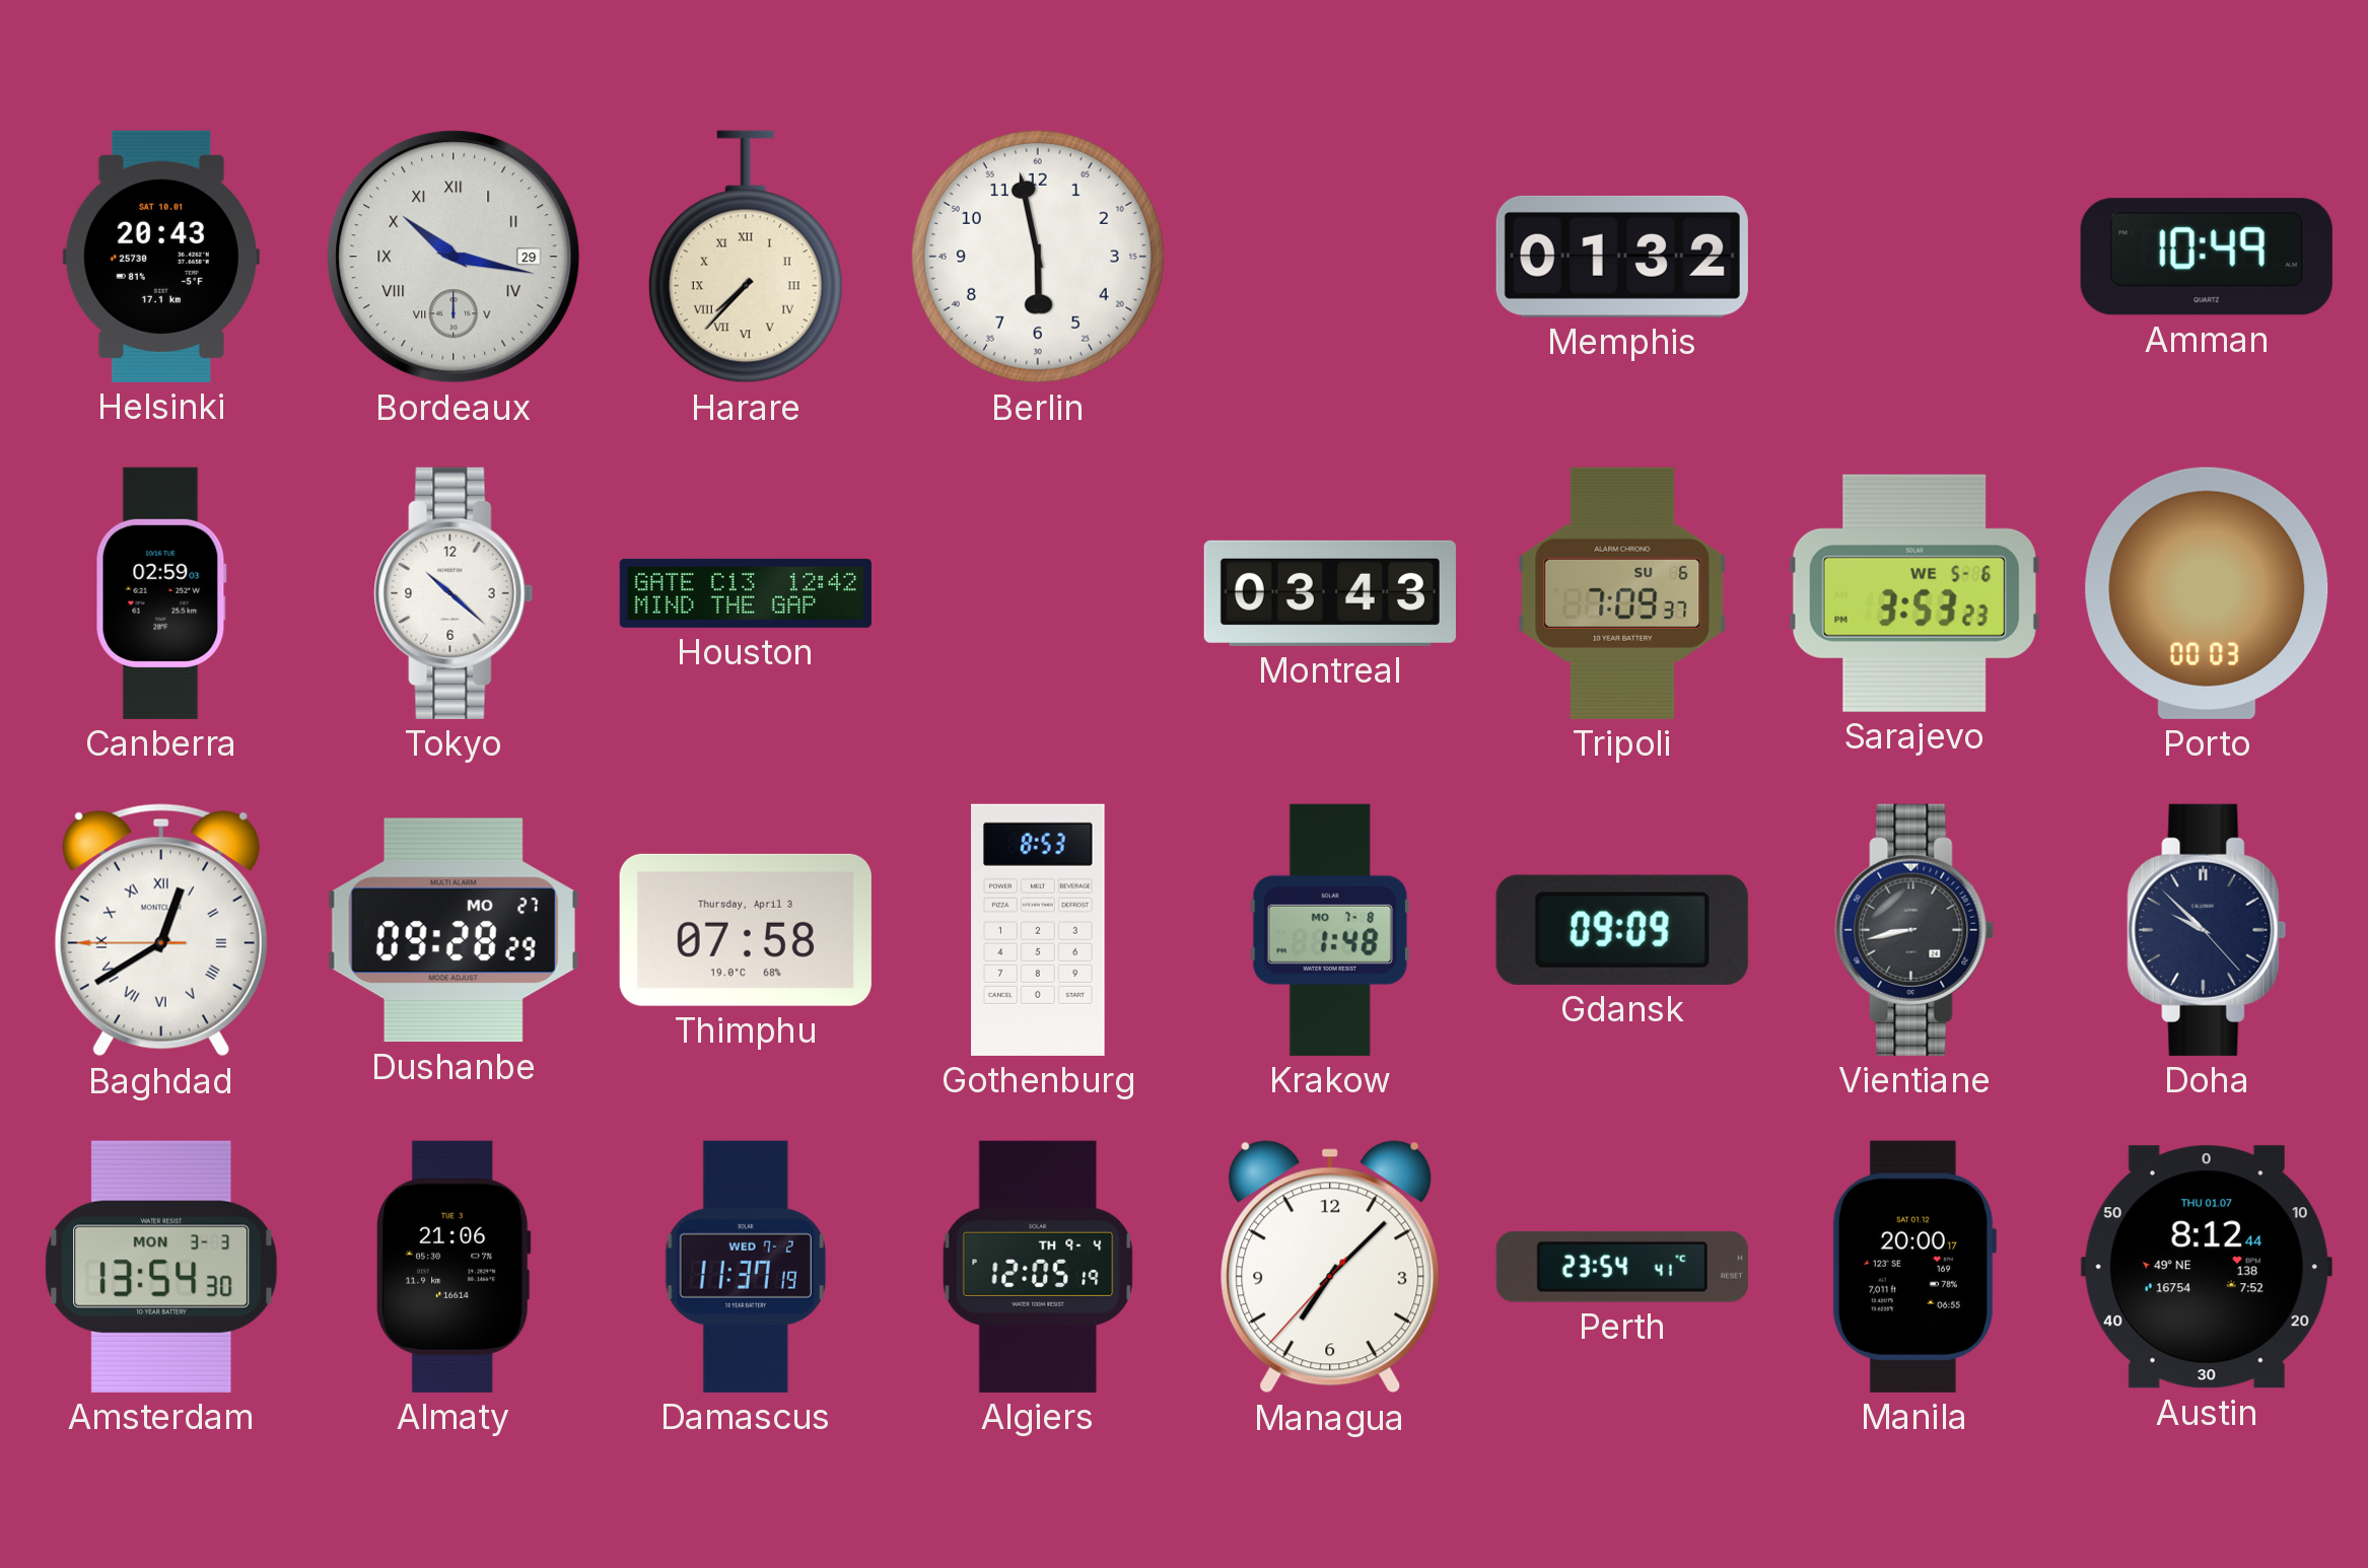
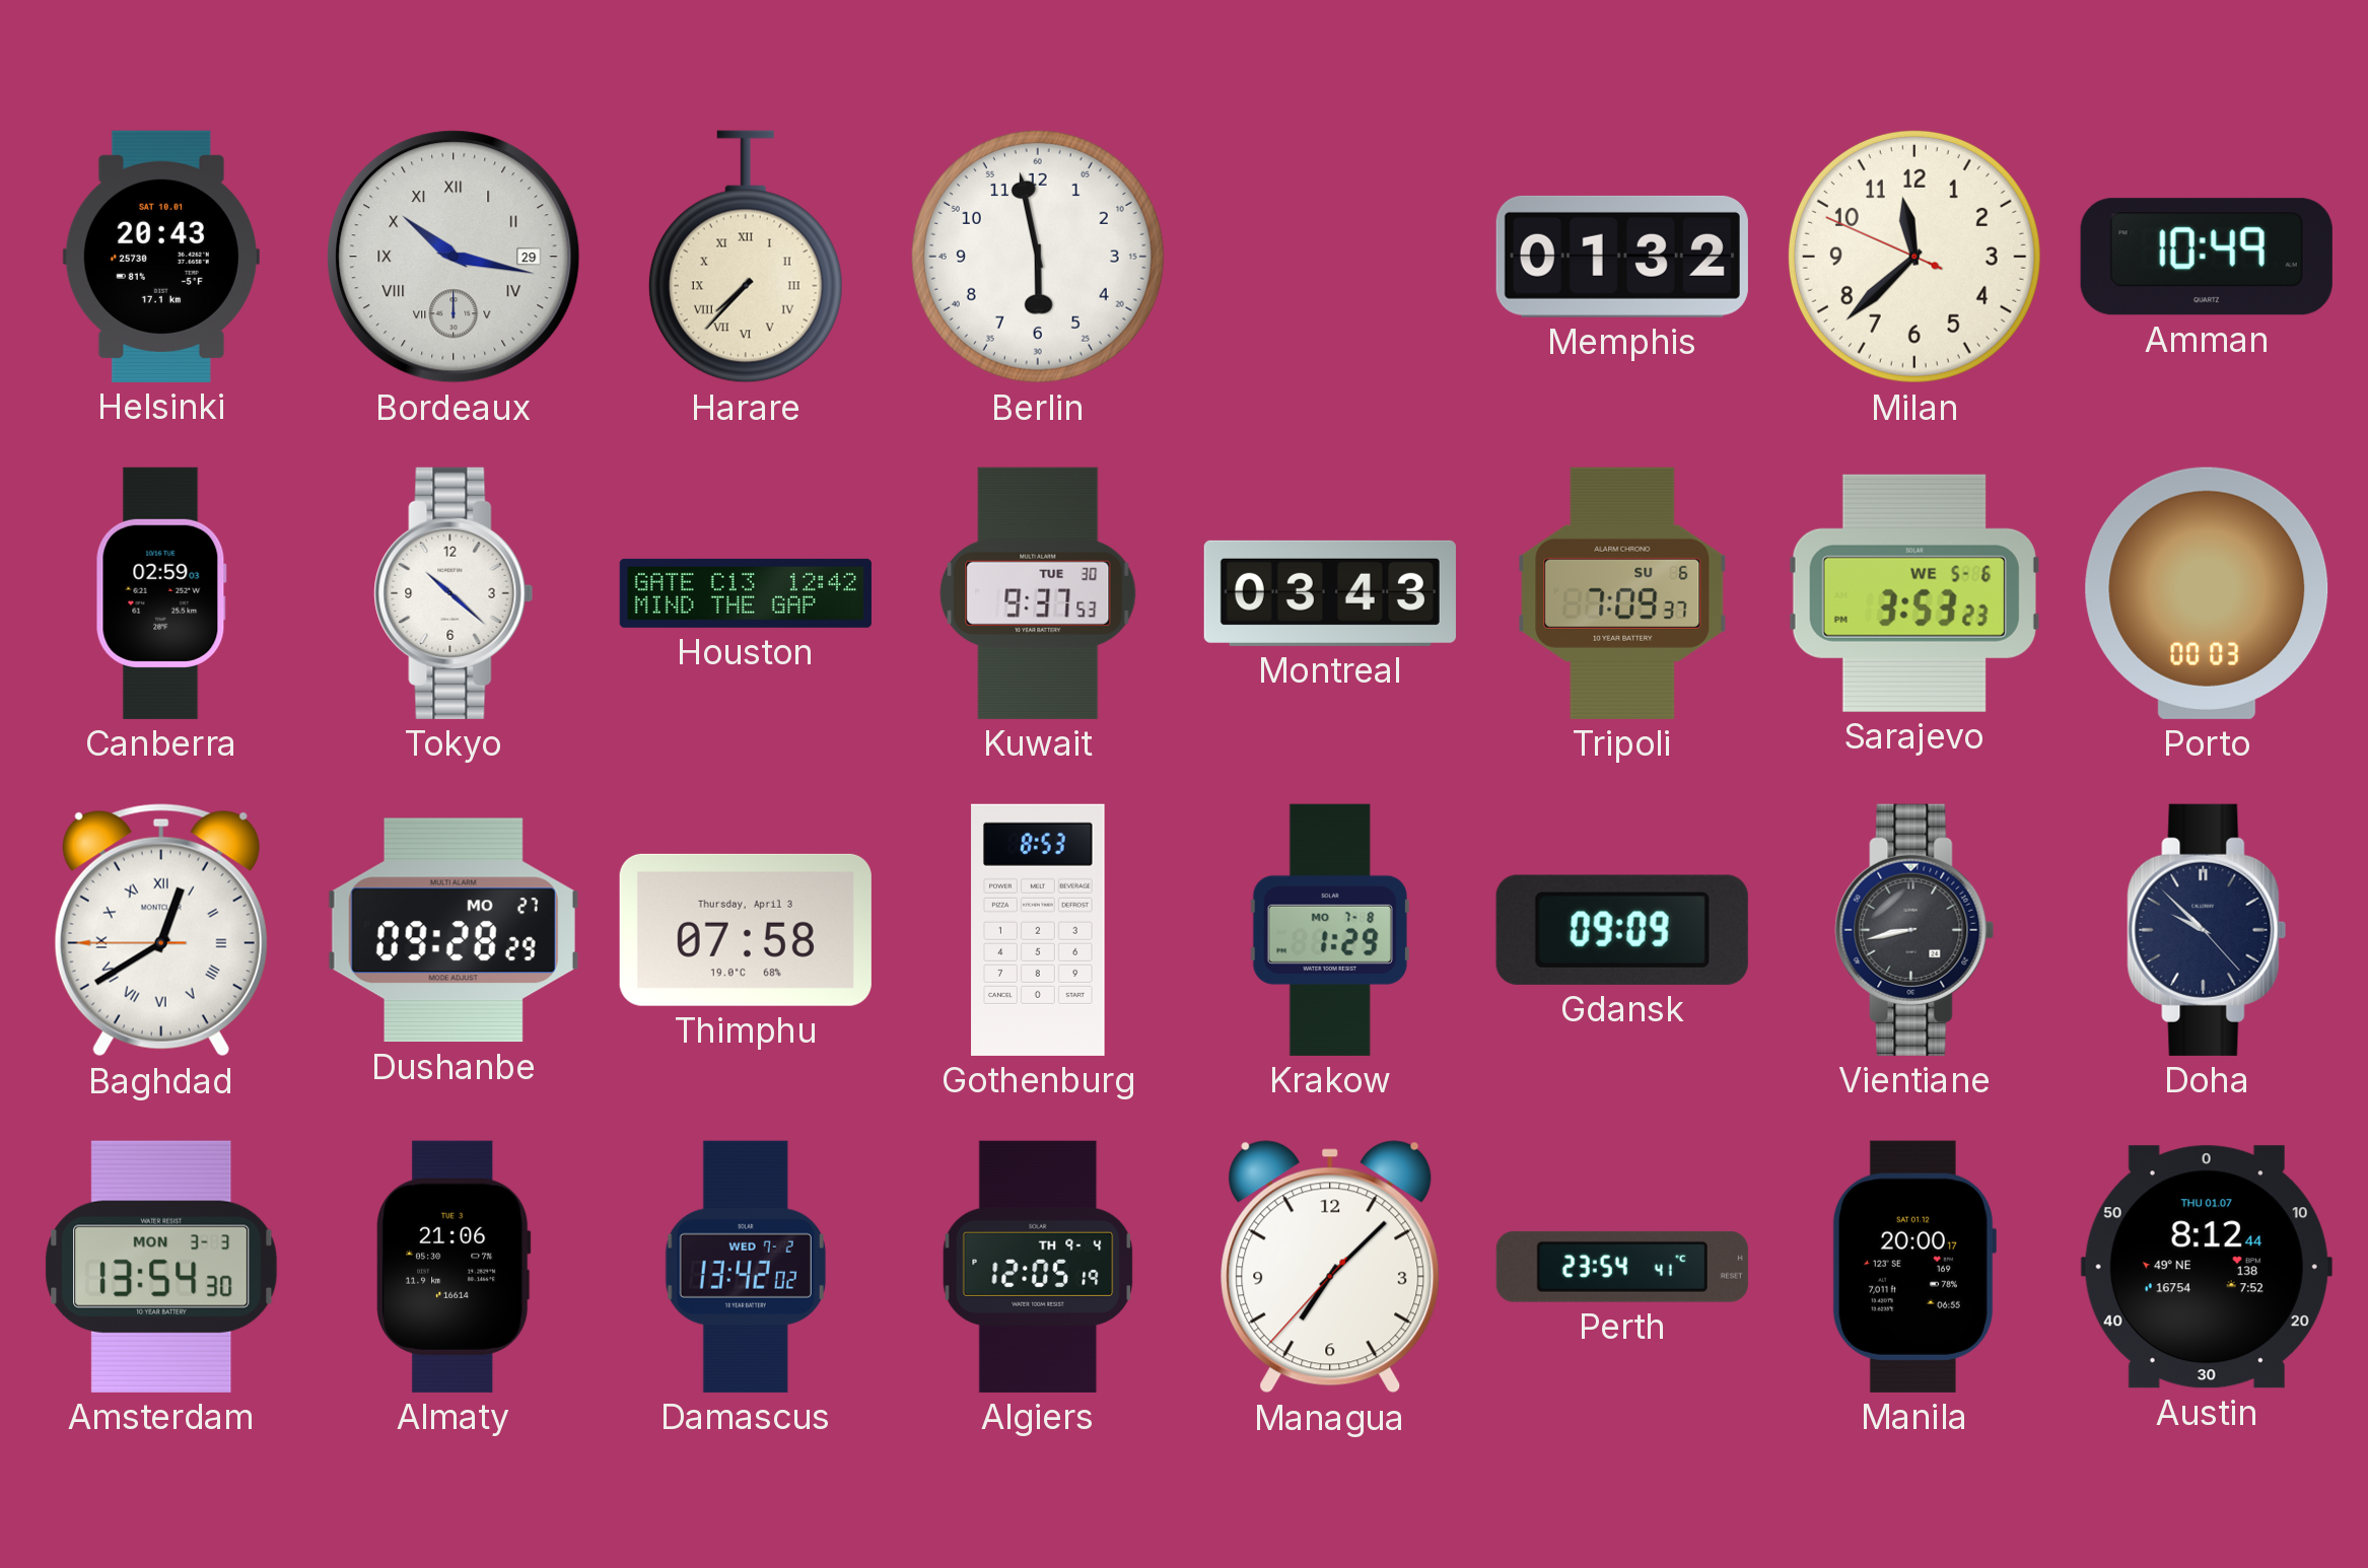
Milan: none -> 11:37 (1914, 257)
Kuwait: none -> 9:37 (1038, 593)
Krakow: 1:48 -> 1:29 (1330, 930)
Damascus: 11:37 -> 13:42 (746, 1267)
